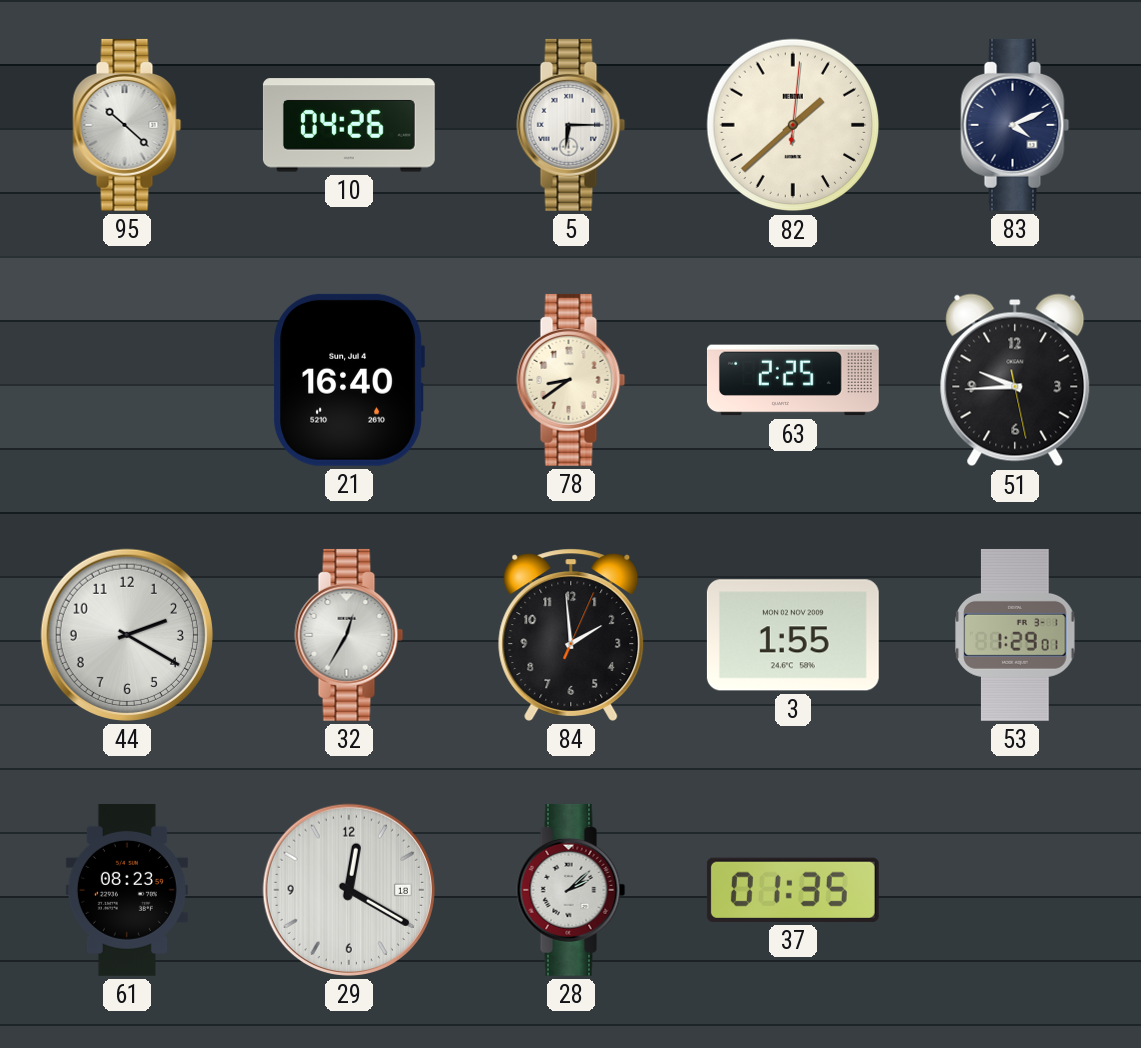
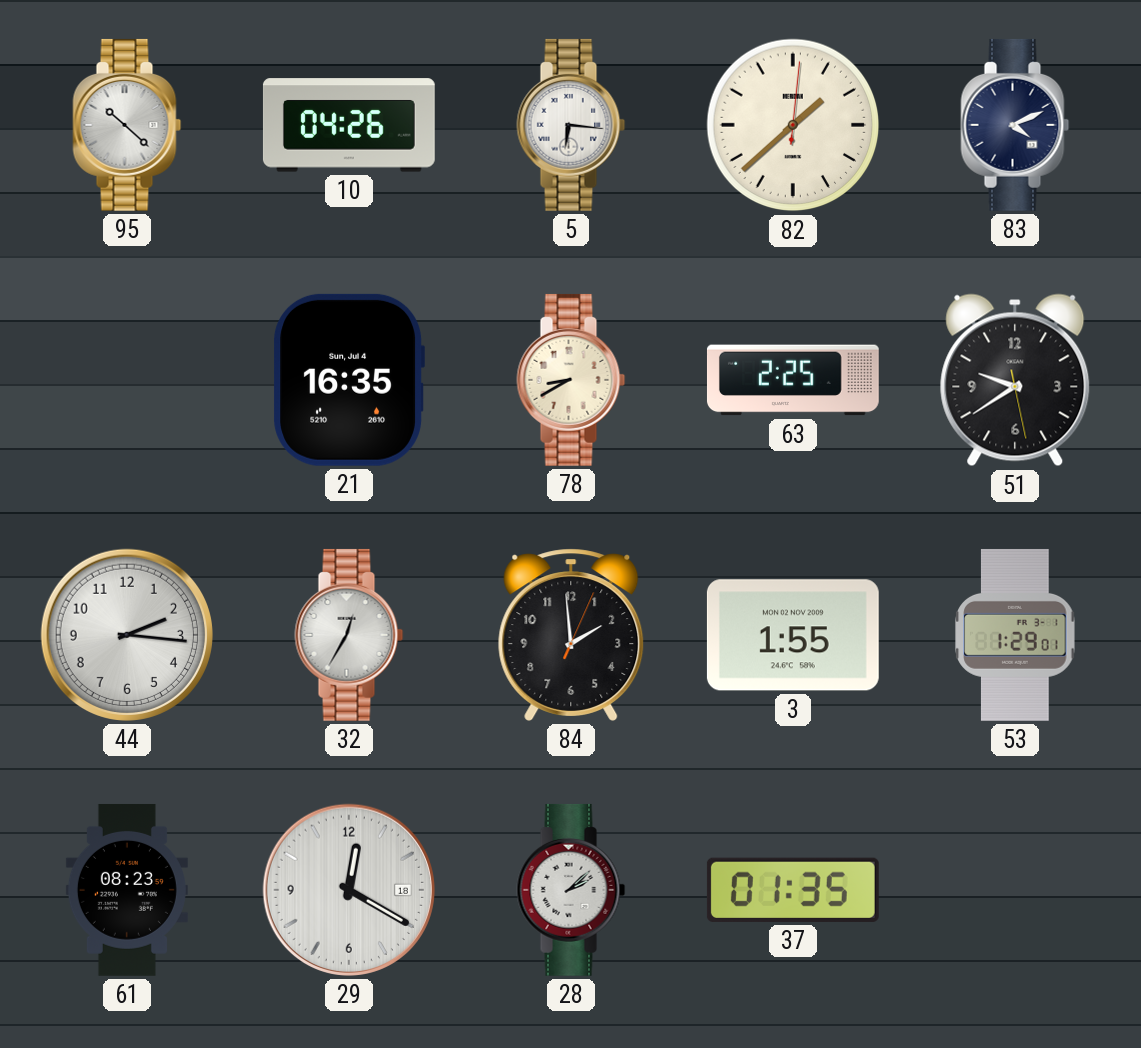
5: 6:15 -> 6:16 (571, 125)
21: 16:40 -> 16:35 (349, 380)
78: 8:39 -> 8:40 (571, 380)
51: 9:44 -> 9:39 (1015, 380)
44: 2:20 -> 2:16 (127, 635)
